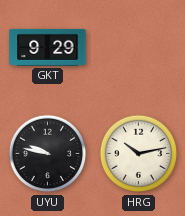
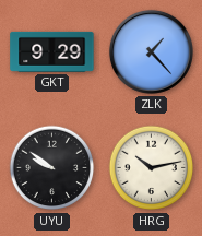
ZLK: none -> 1:23 (151, 51)
UYU: 9:47 -> 9:51 (52, 168)
